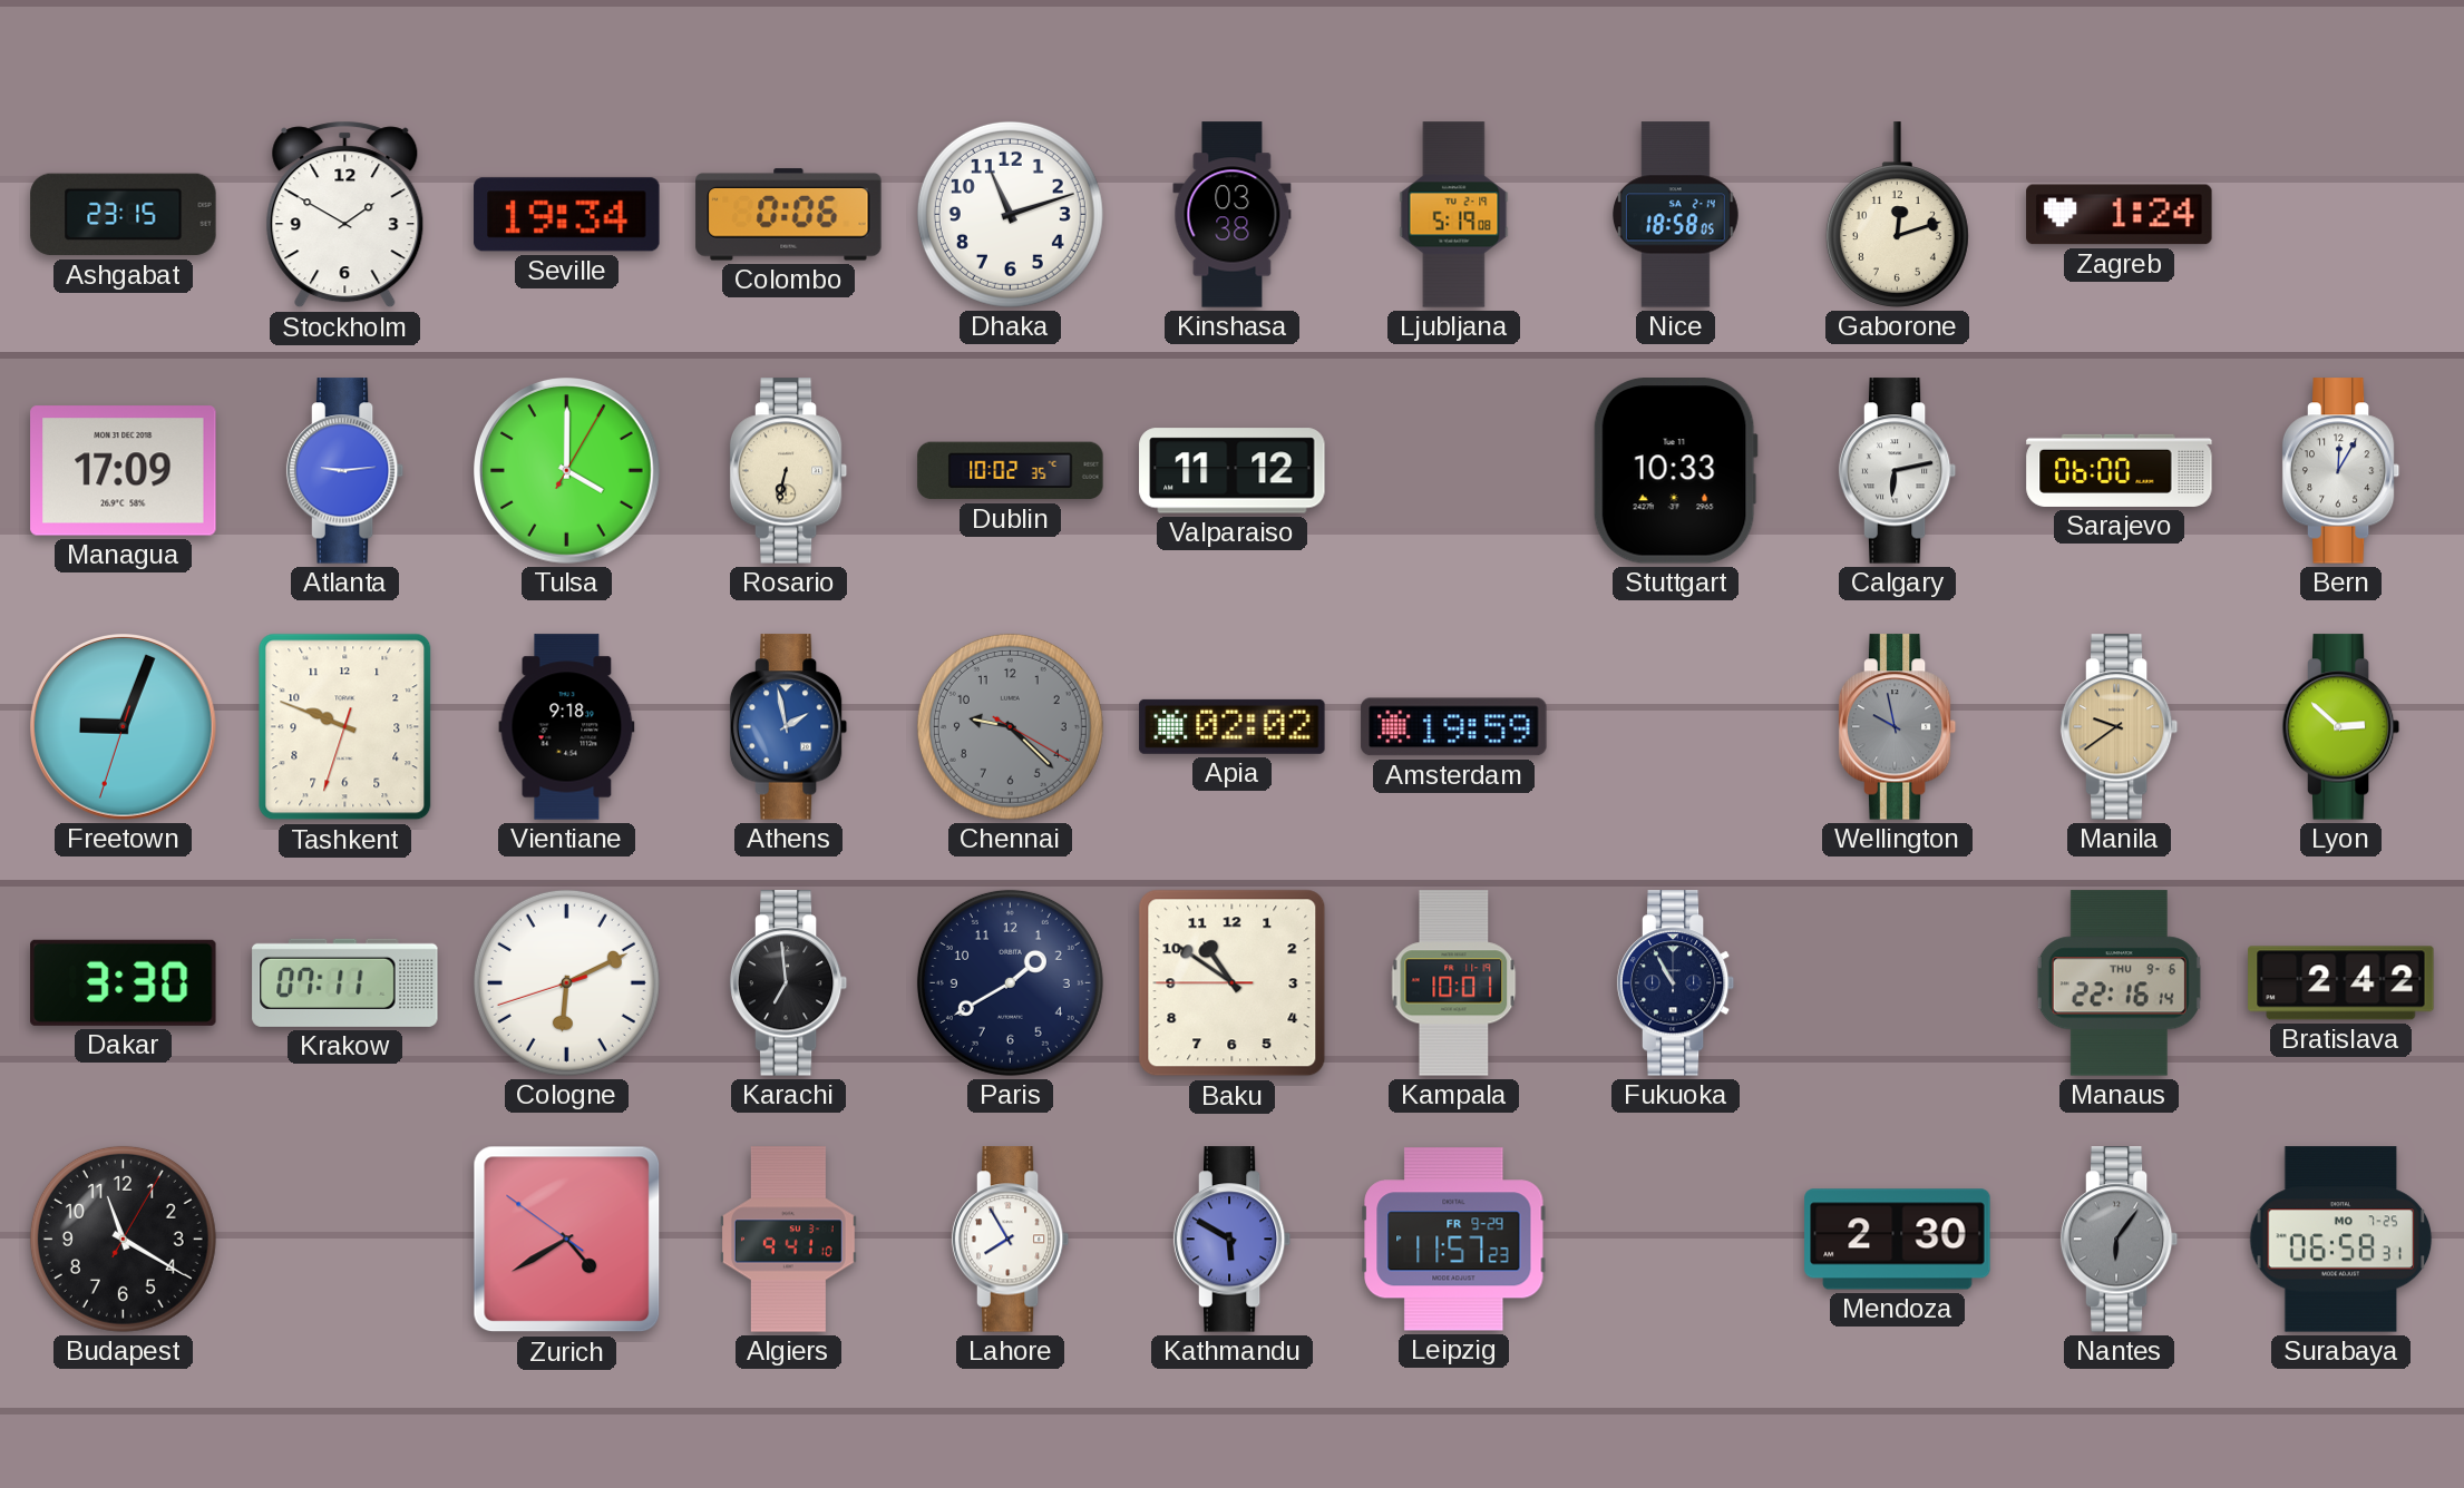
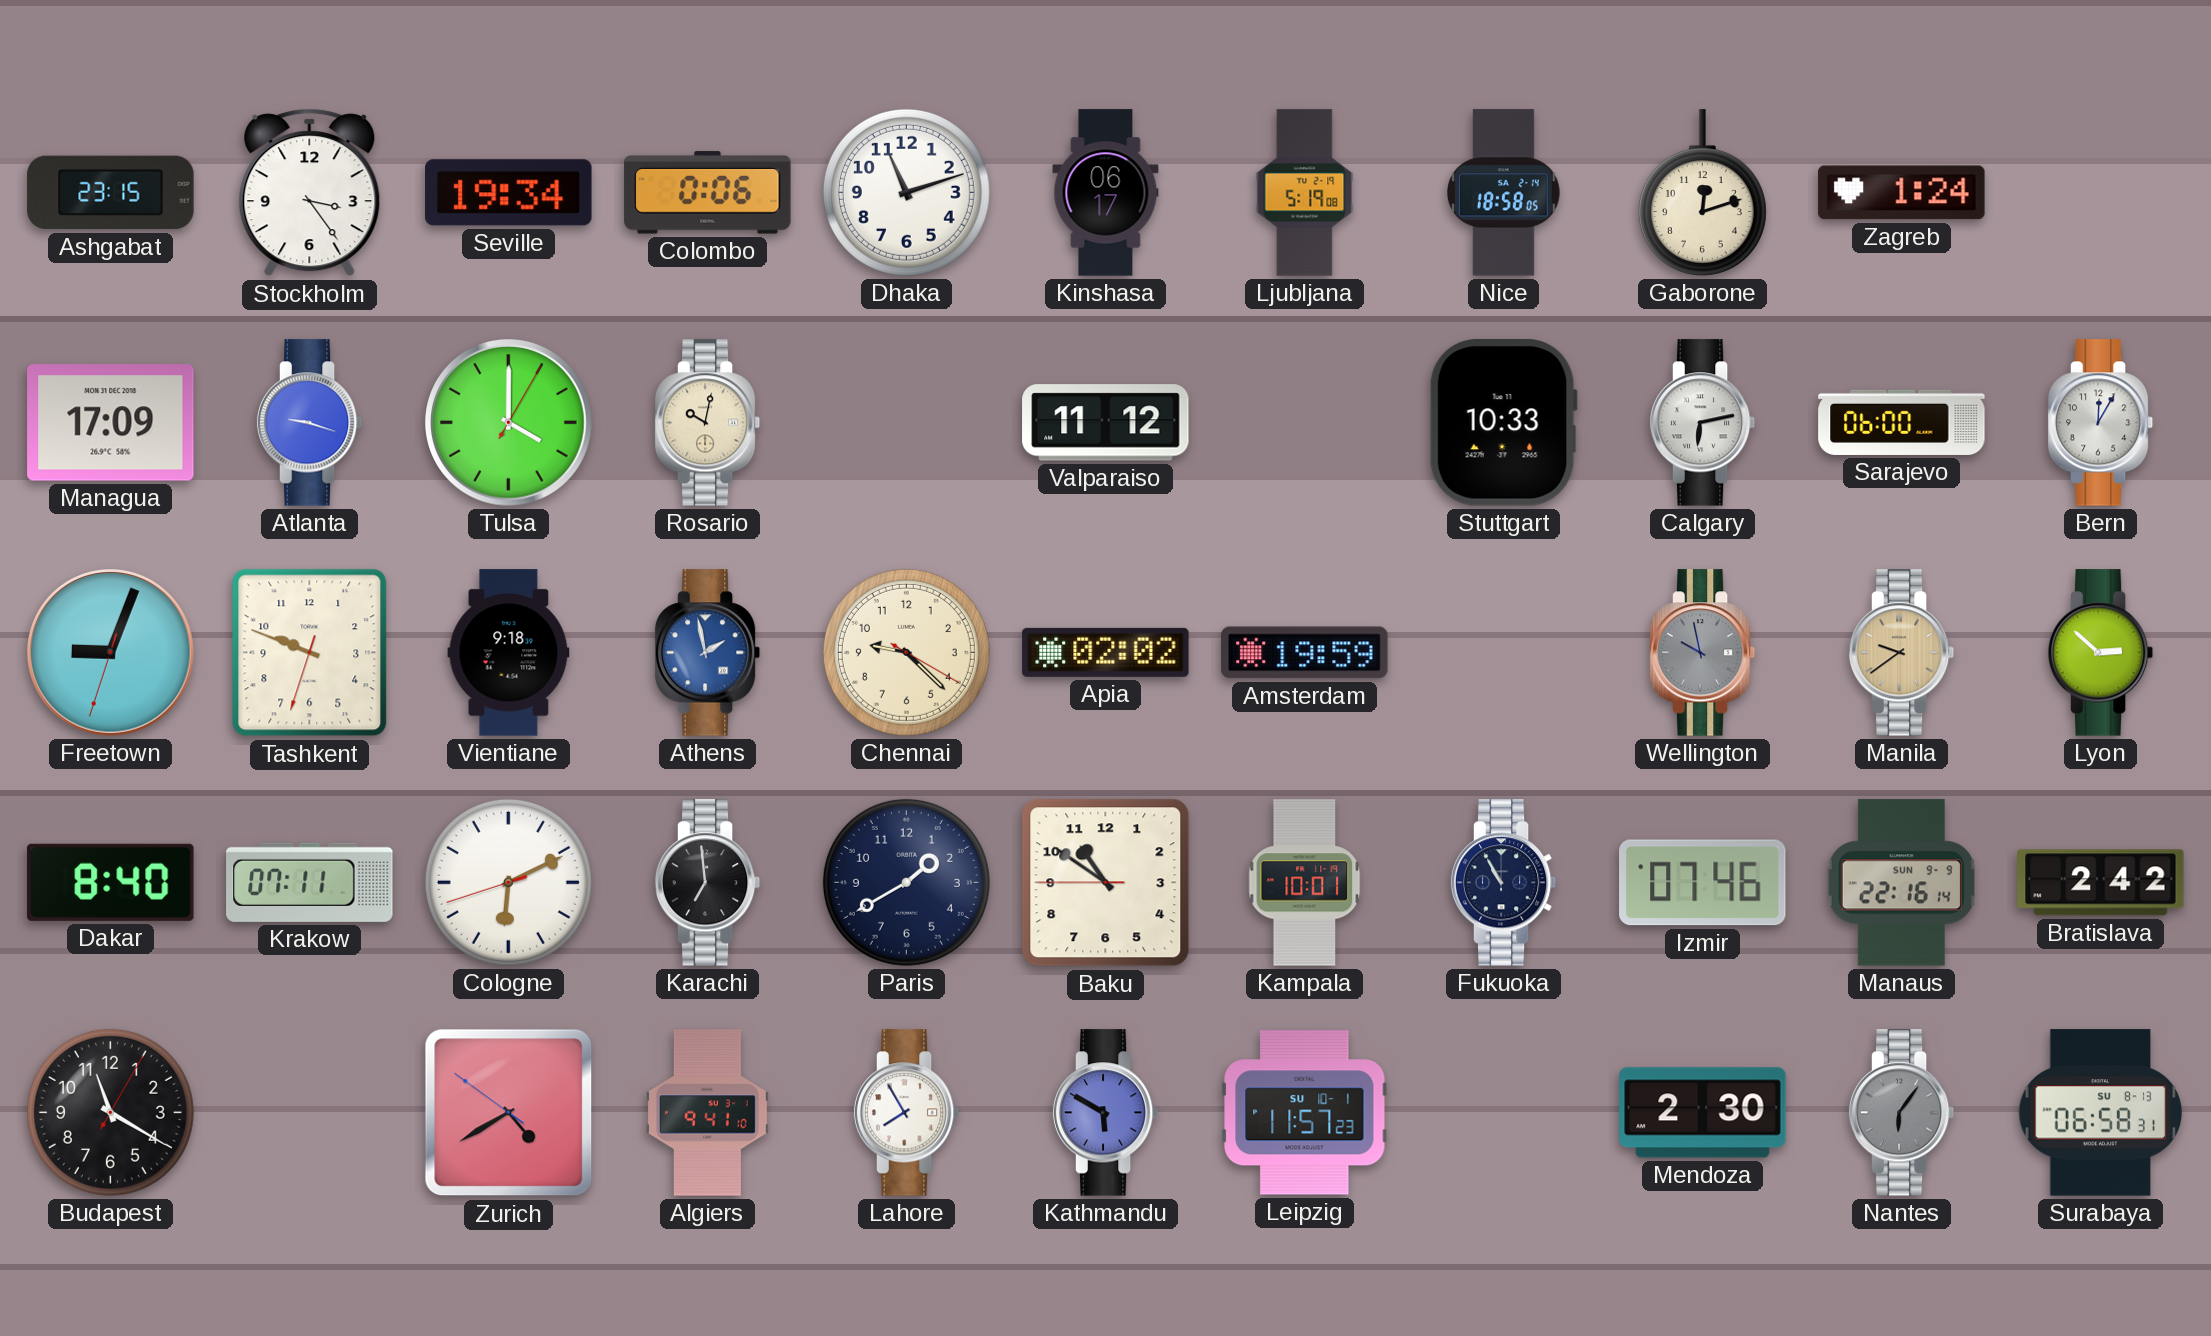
Stockholm: 1:50 -> 3:24 (310, 193)
Kinshasa: 03:38 -> 06:17 (1106, 193)
Atlanta: 9:14 -> 9:18 (310, 423)
Rosario: 6:32 -> 10:02 (708, 423)
Dublin: 10:02 -> none (1011, 471)
Chennai dial: grey -> cream (906, 652)
Dakar: 3:30 -> 8:40 (111, 882)
Izmir: none -> 07:46 (1703, 883)
Manaus date: THU 9-6 -> SUN 9-9 (1901, 883)
Leipzig date: FR 9-29 -> SU 10-1 (1305, 1113)
Surabaya date: MO 7-25 -> SU 8-13 (2101, 1113)
